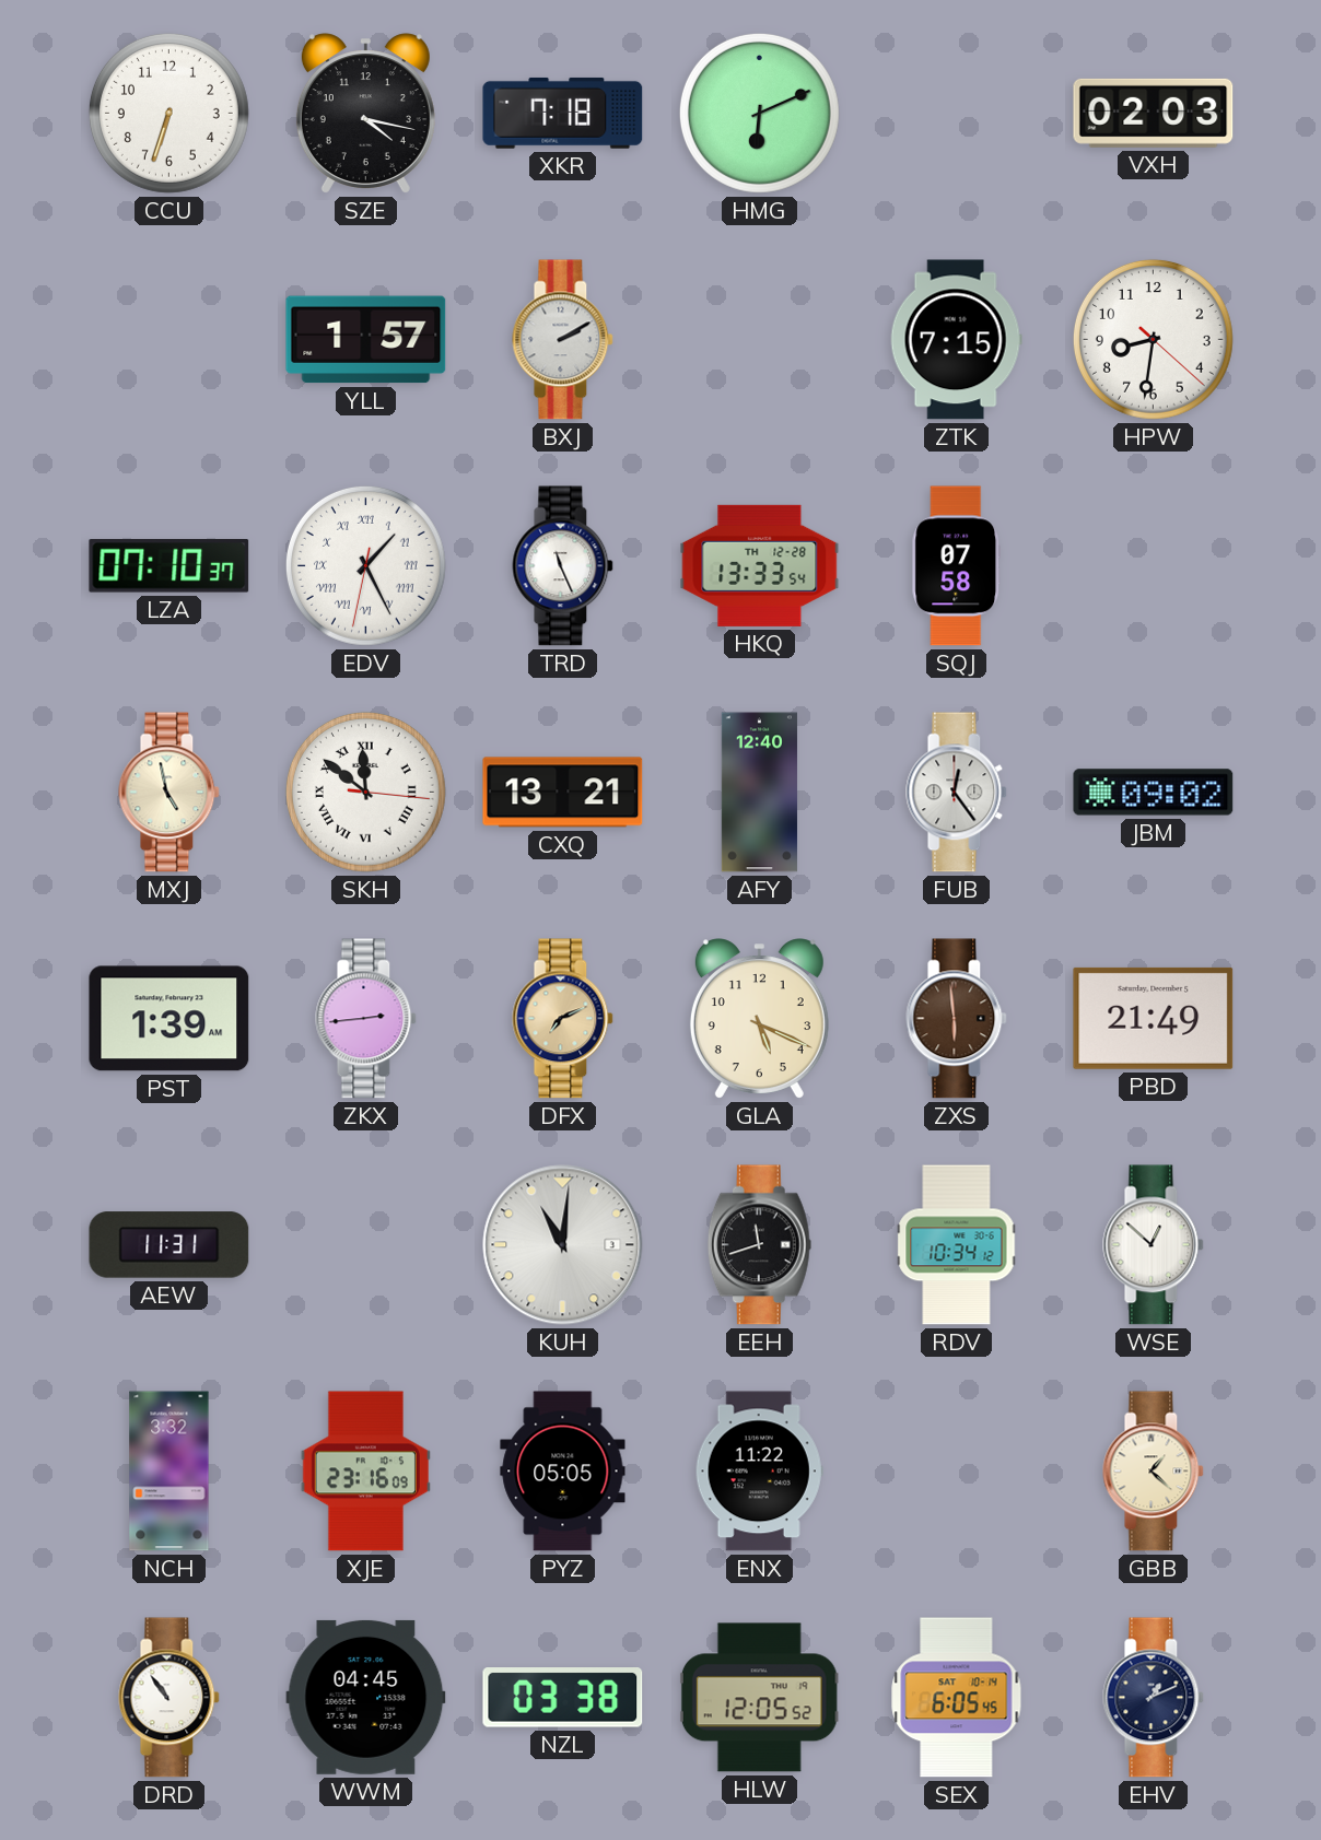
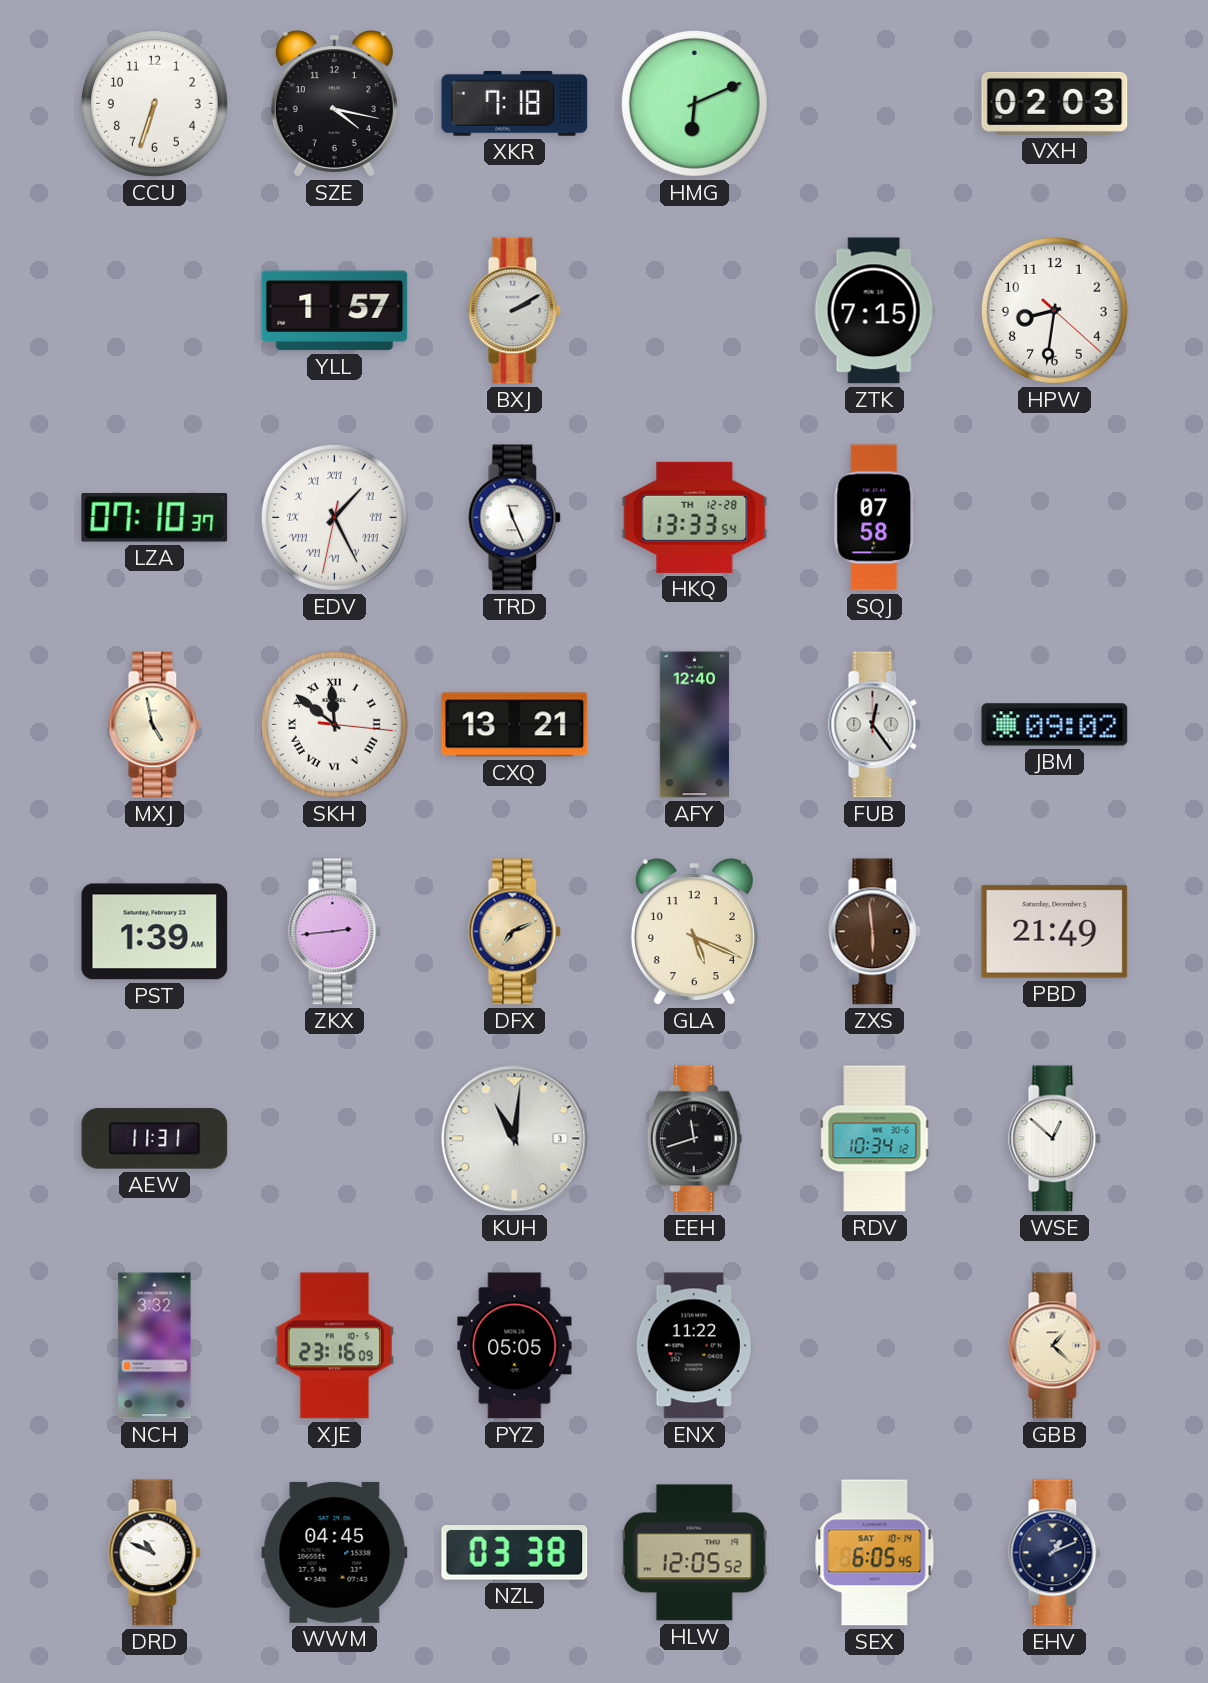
DRD: 10:54 -> 10:49 (155, 1553)
